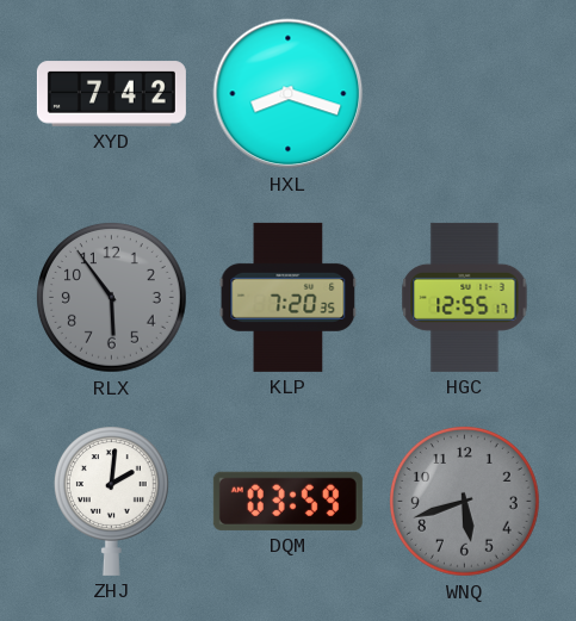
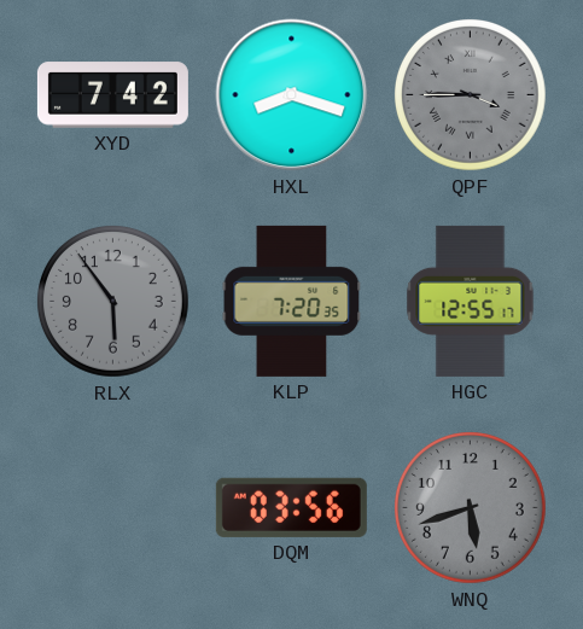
QPF: none -> 3:45 (471, 95)
ZHJ: 2:01 -> none (111, 501)
DQM: 03:59 -> 03:56 (291, 507)
